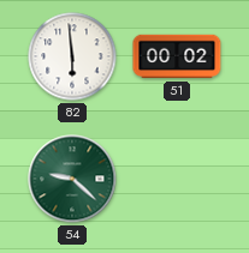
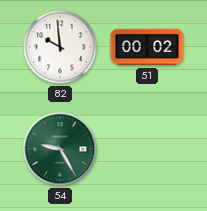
82: 5:59 -> 9:59 (60, 47)
54: 9:22 -> 9:25 (60, 149)
